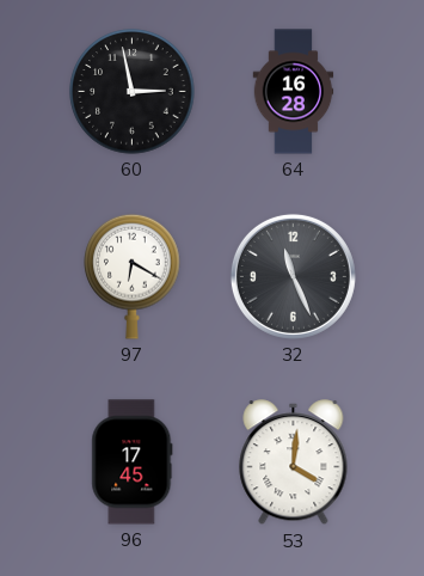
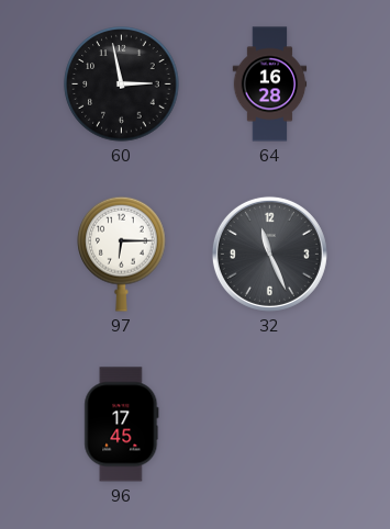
97: 6:20 -> 6:15 (122, 254)
53: 4:01 -> none (294, 462)
